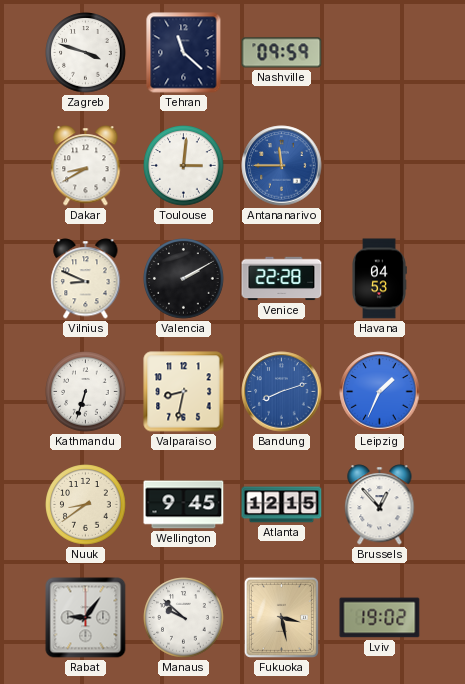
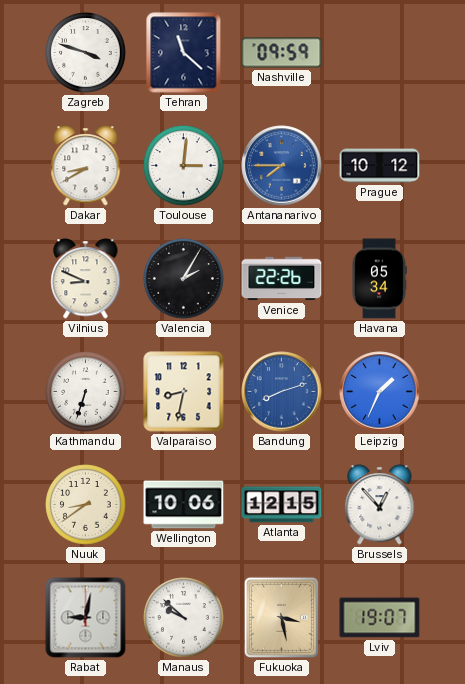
Antananarivo: 11:45 -> 7:45 (282, 166)
Prague: none -> 10:12 (380, 166)
Valencia: 2:10 -> 2:05 (184, 279)
Venice: 22:28 -> 22:26 (282, 279)
Havana: 04:53 -> 05:34 (379, 279)
Wellington: 9:45 -> 10:06 (184, 505)
Rabat: 9:06 -> 9:02 (86, 618)
Lviv: 19:02 -> 19:07 (380, 618)
